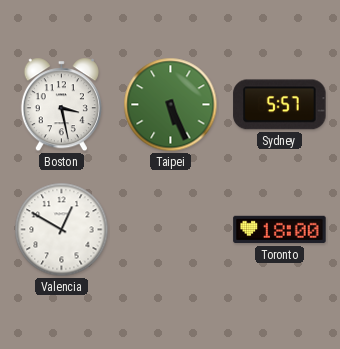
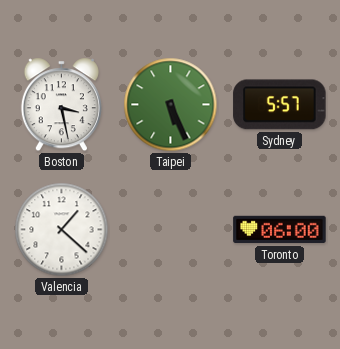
Valencia: 12:50 -> 1:22 (62, 230)
Toronto: 18:00 -> 06:00 (280, 230)
